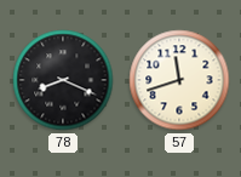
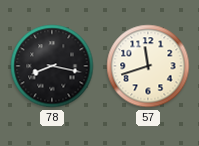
78: 8:19 -> 8:17 (52, 66)
